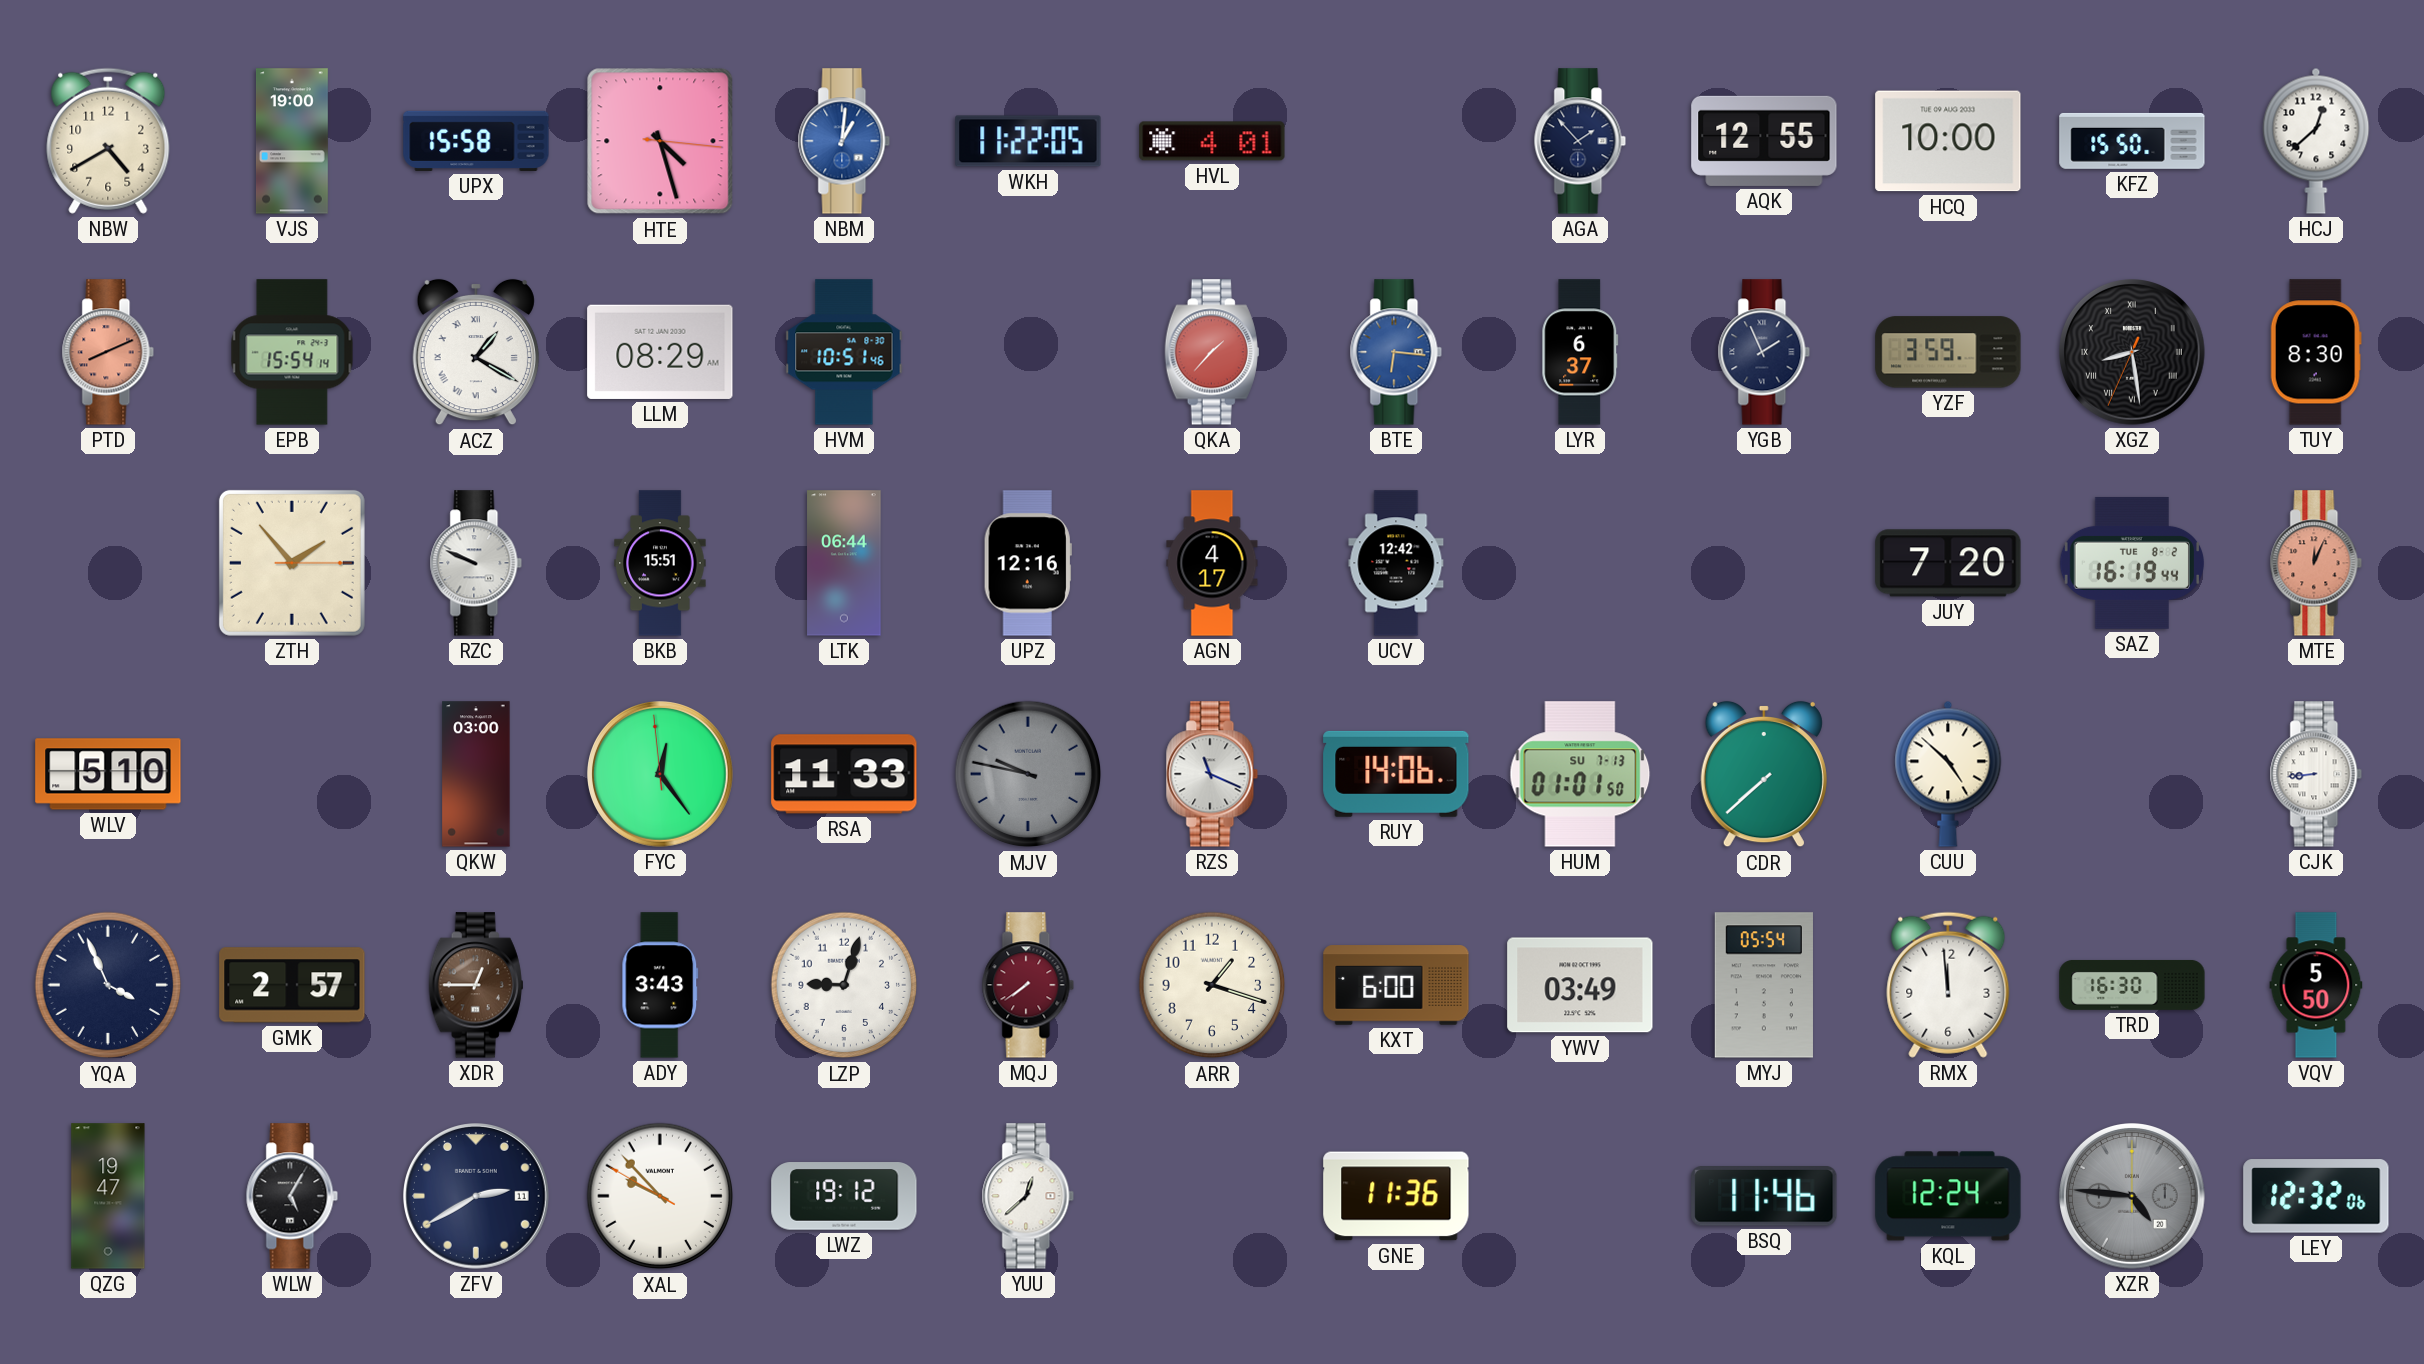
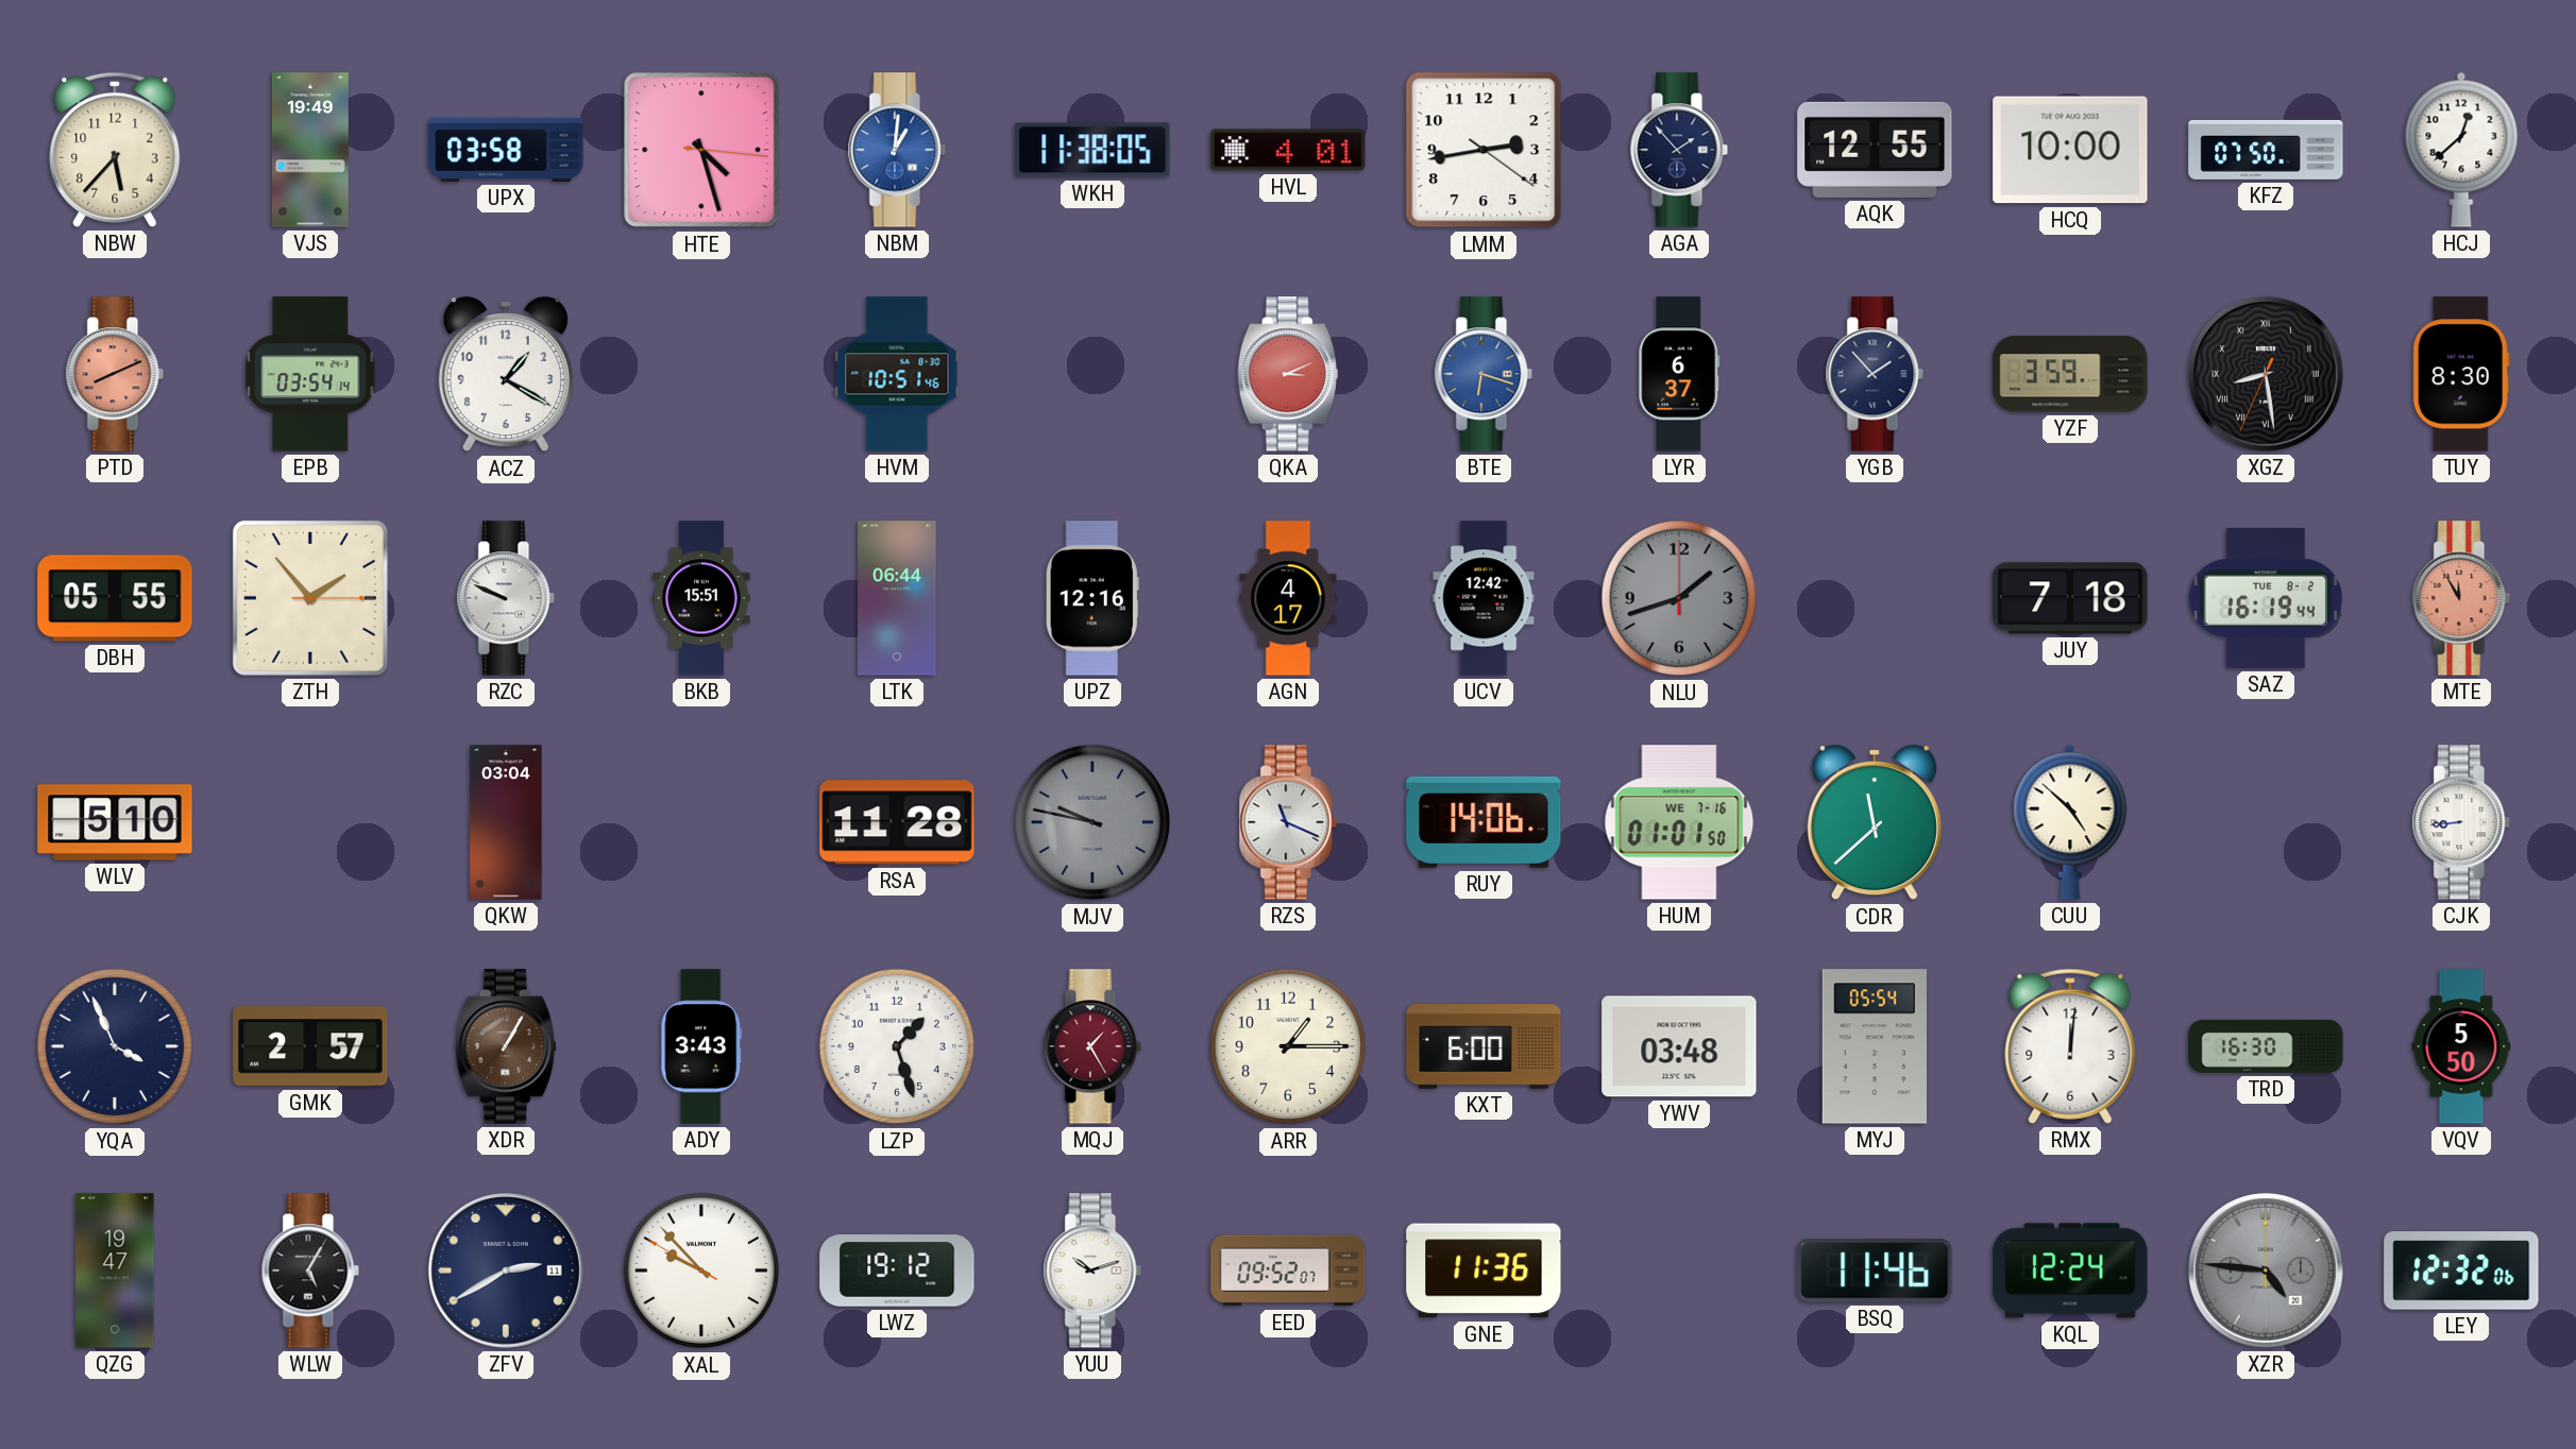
NBW: 4:40 -> 5:37 (115, 150)
VJS: 19:00 -> 19:49 (310, 150)
UPX: 15:58 -> 03:58 (506, 150)
WKH: 11:22 -> 11:38 (1092, 150)
LMM: none -> 2:43 (1484, 150)
KFZ: 15:50 -> 07:50 (2266, 150)
EPB: 15:54 -> 03:54 (310, 374)
ACZ numerals: Roman -> Arabic (506, 374)
LLM: 08:29 -> none (660, 352)
QKA: 1:37 -> 3:11 (1288, 374)
BTE: 6:16 -> 6:18 (1484, 374)
YGB: 1:56 -> 1:53 (1875, 374)
DBH: none -> 05:55 (115, 598)
NLU: none -> 1:42 (1679, 598)
JUY: 7:20 -> 7:18 (2070, 598)
MTE: 12:04 -> 11:55 (2461, 598)
QKW: 03:00 -> 03:04 (506, 822)
FYC: 12:23 -> none (661, 775)
RSA: 11:33 -> 11:28 (897, 822)
HUM date: SU 7-13 -> WE 7-16 (1679, 822)
CDR: 7:38 -> 11:38 (1875, 822)
XDR: 12:45 -> 1:05 (506, 1046)
LZP: 9:03 -> 1:27 (897, 1046)
MQJ: 7:39 -> 1:25 (1092, 1046)
ARR: 1:18 -> 1:15 (1288, 1046)
YWV: 03:49 -> 03:48 (1679, 1046)
RMX: 11:59 -> 12:01 (2070, 1046)
YUU: 12:38 -> 10:12 (1092, 1271)
EED: none -> 09:52 (1288, 1271)
